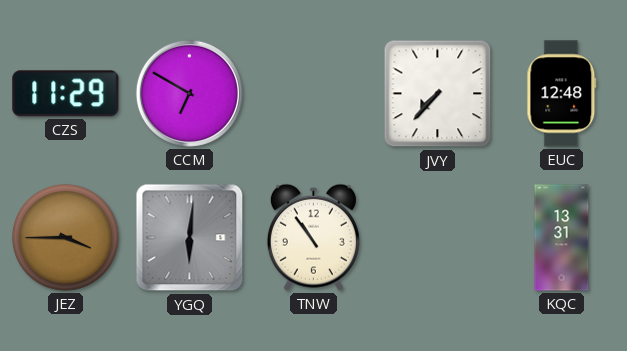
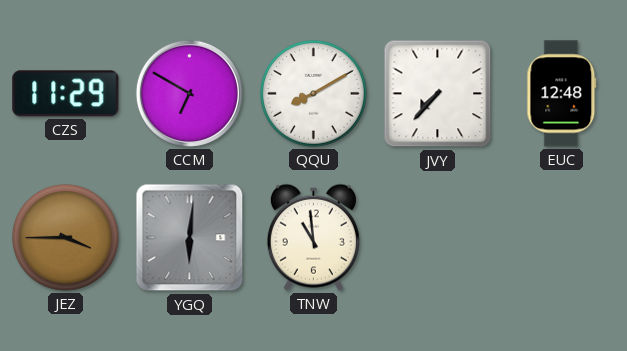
QQU: none -> 8:10 (314, 94)
TNW: 10:54 -> 10:59 (313, 237)
KQC: 13:31 -> none (562, 238)
